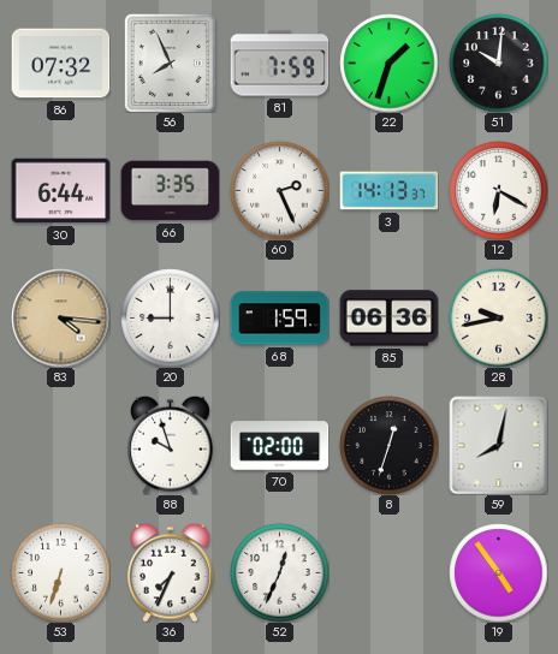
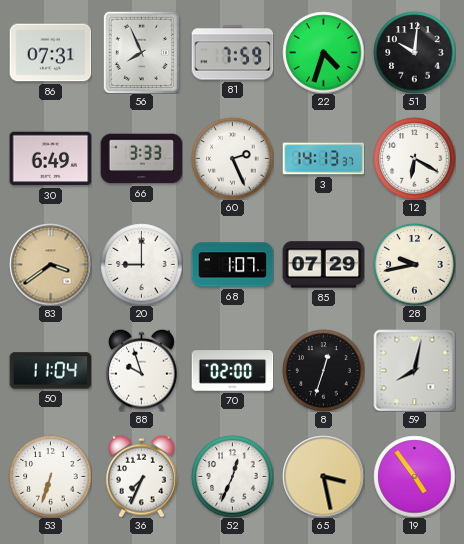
86: 07:32 -> 07:31 (50, 53)
22: 1:33 -> 4:33 (323, 52)
30: 6:44 -> 6:49 (50, 159)
66: 3:35 -> 3:33 (141, 159)
83: 4:16 -> 3:39 (50, 264)
68: 1:59 -> 1:07 (232, 265)
85: 06:36 -> 07:29 (323, 265)
50: none -> 11:04 (50, 371)
65: none -> 3:28 (323, 476)
